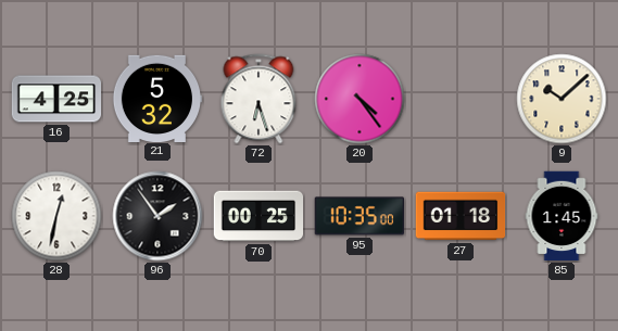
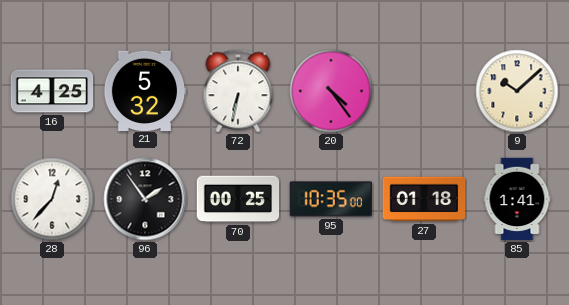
72: 6:27 -> 6:32 (238, 91)
28: 12:32 -> 12:37 (52, 199)
85: 1:45 -> 1:41 (517, 199)
